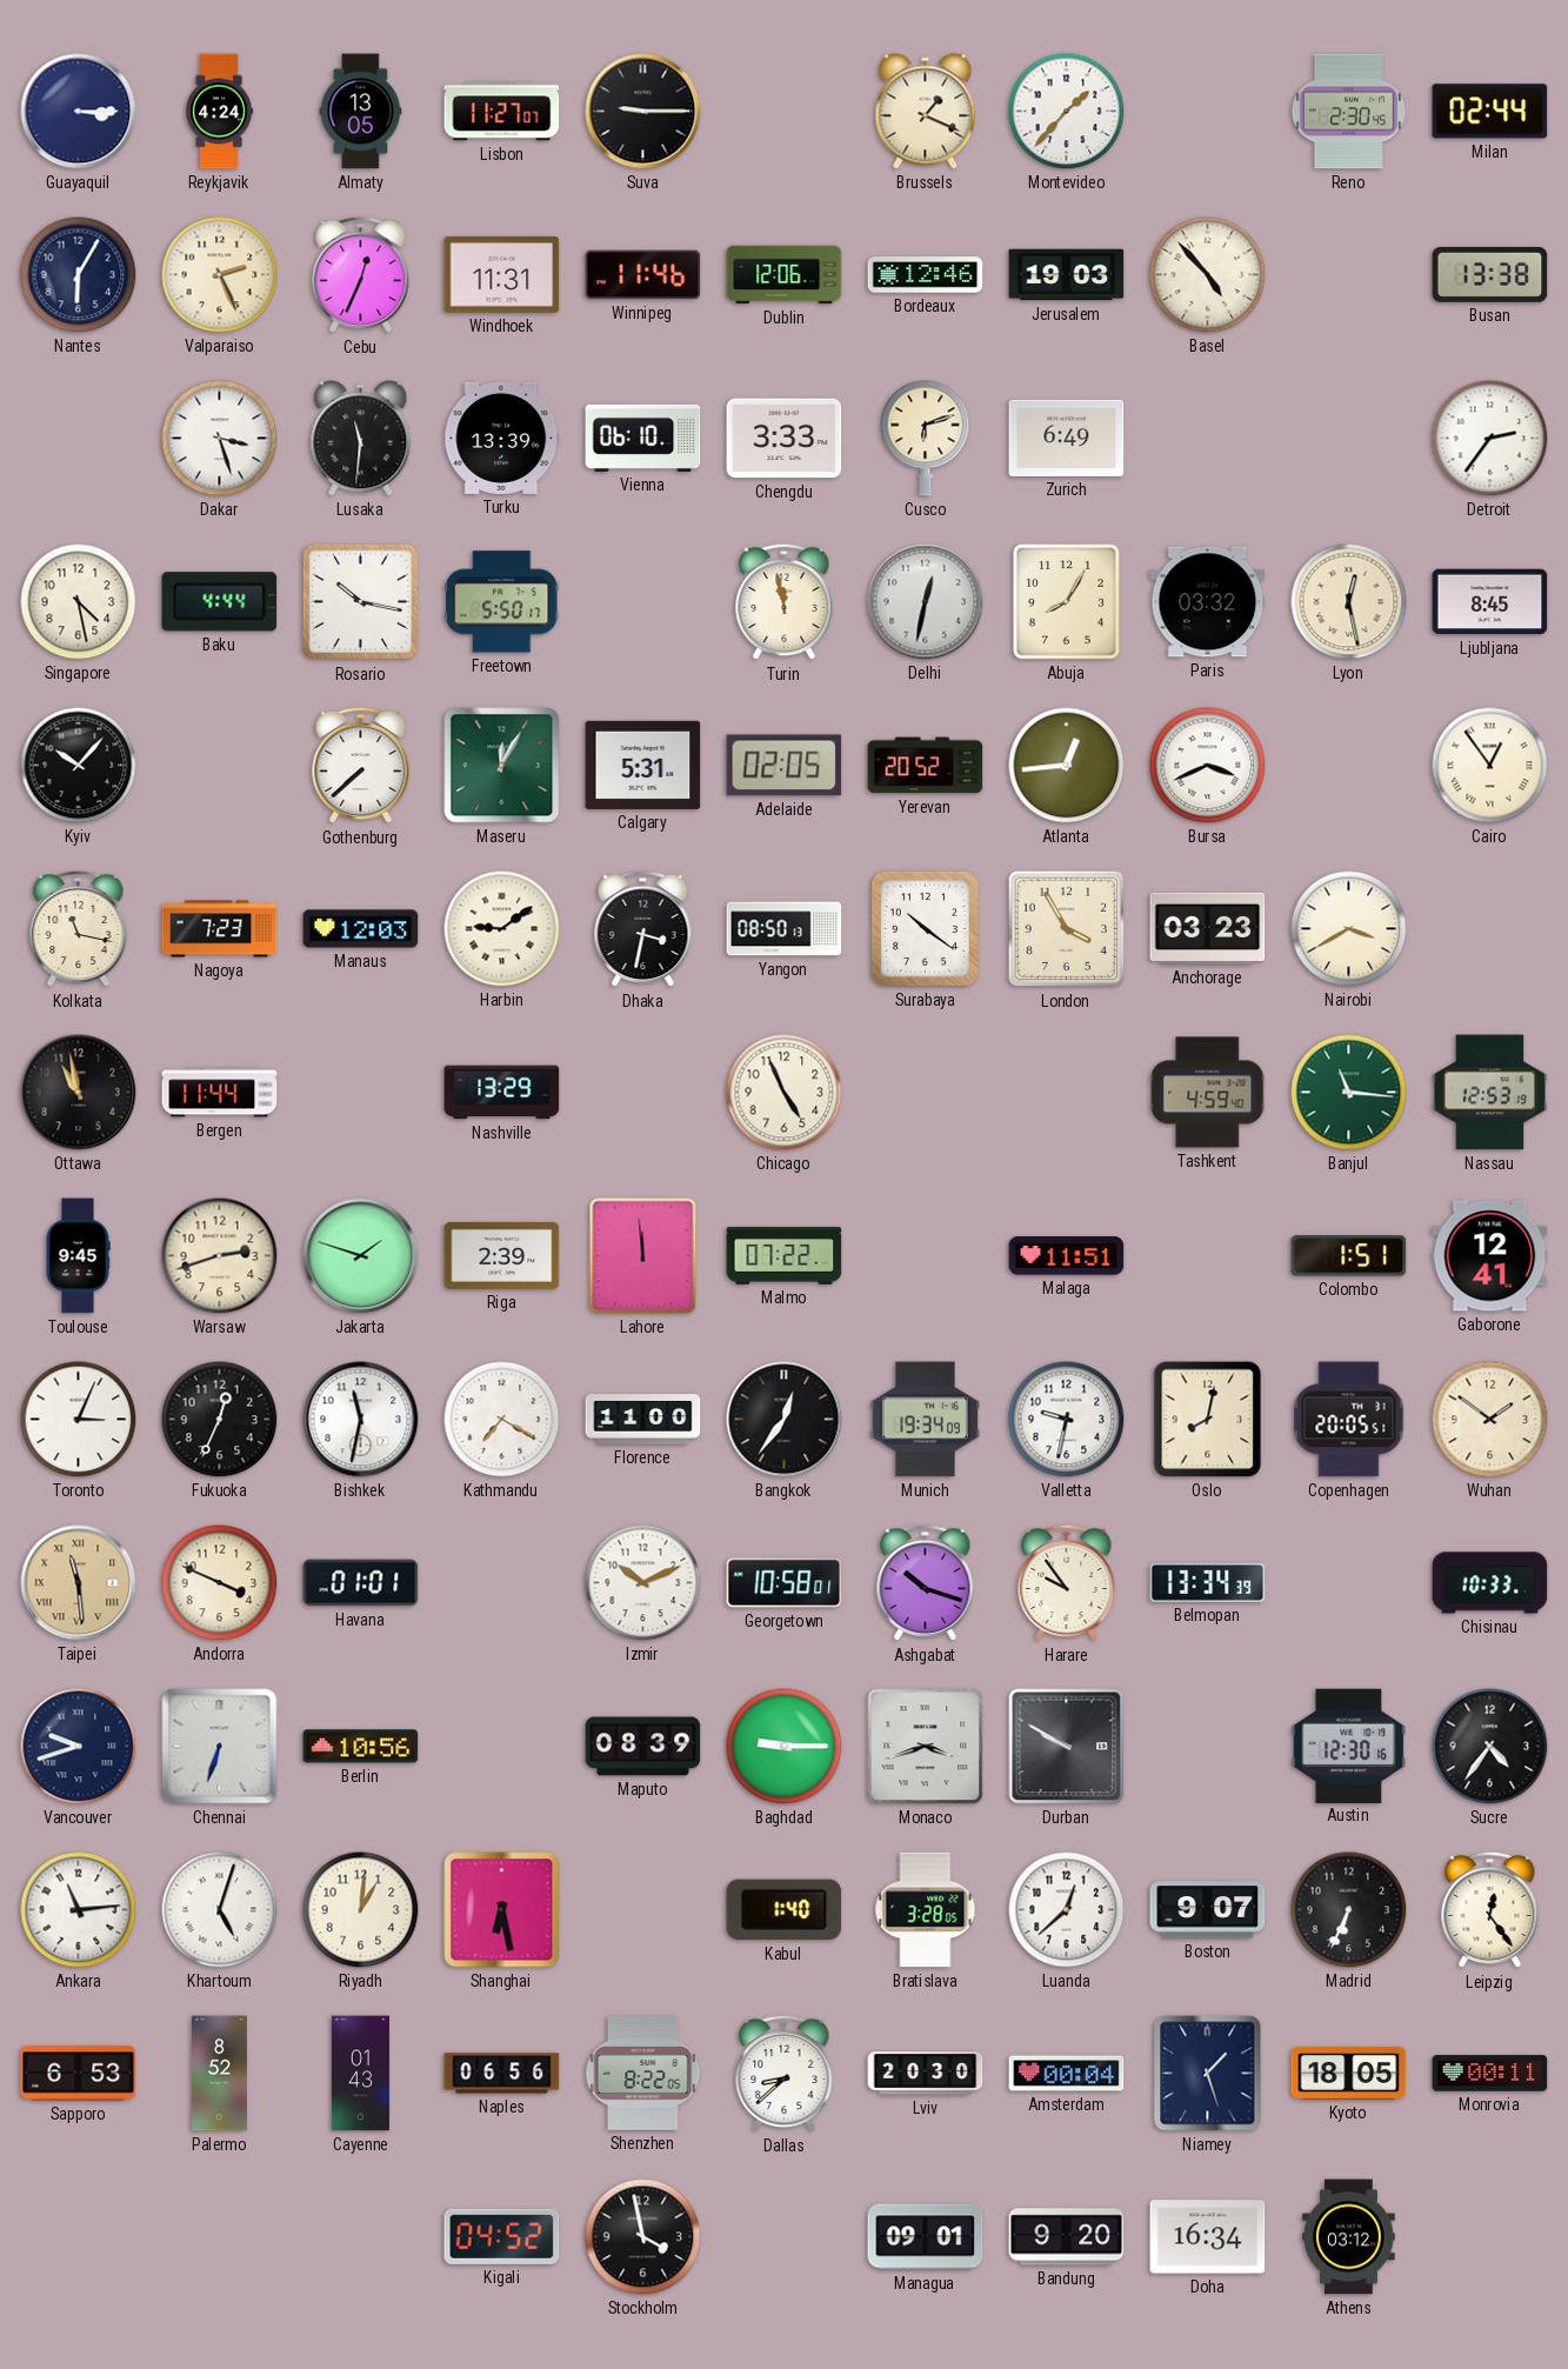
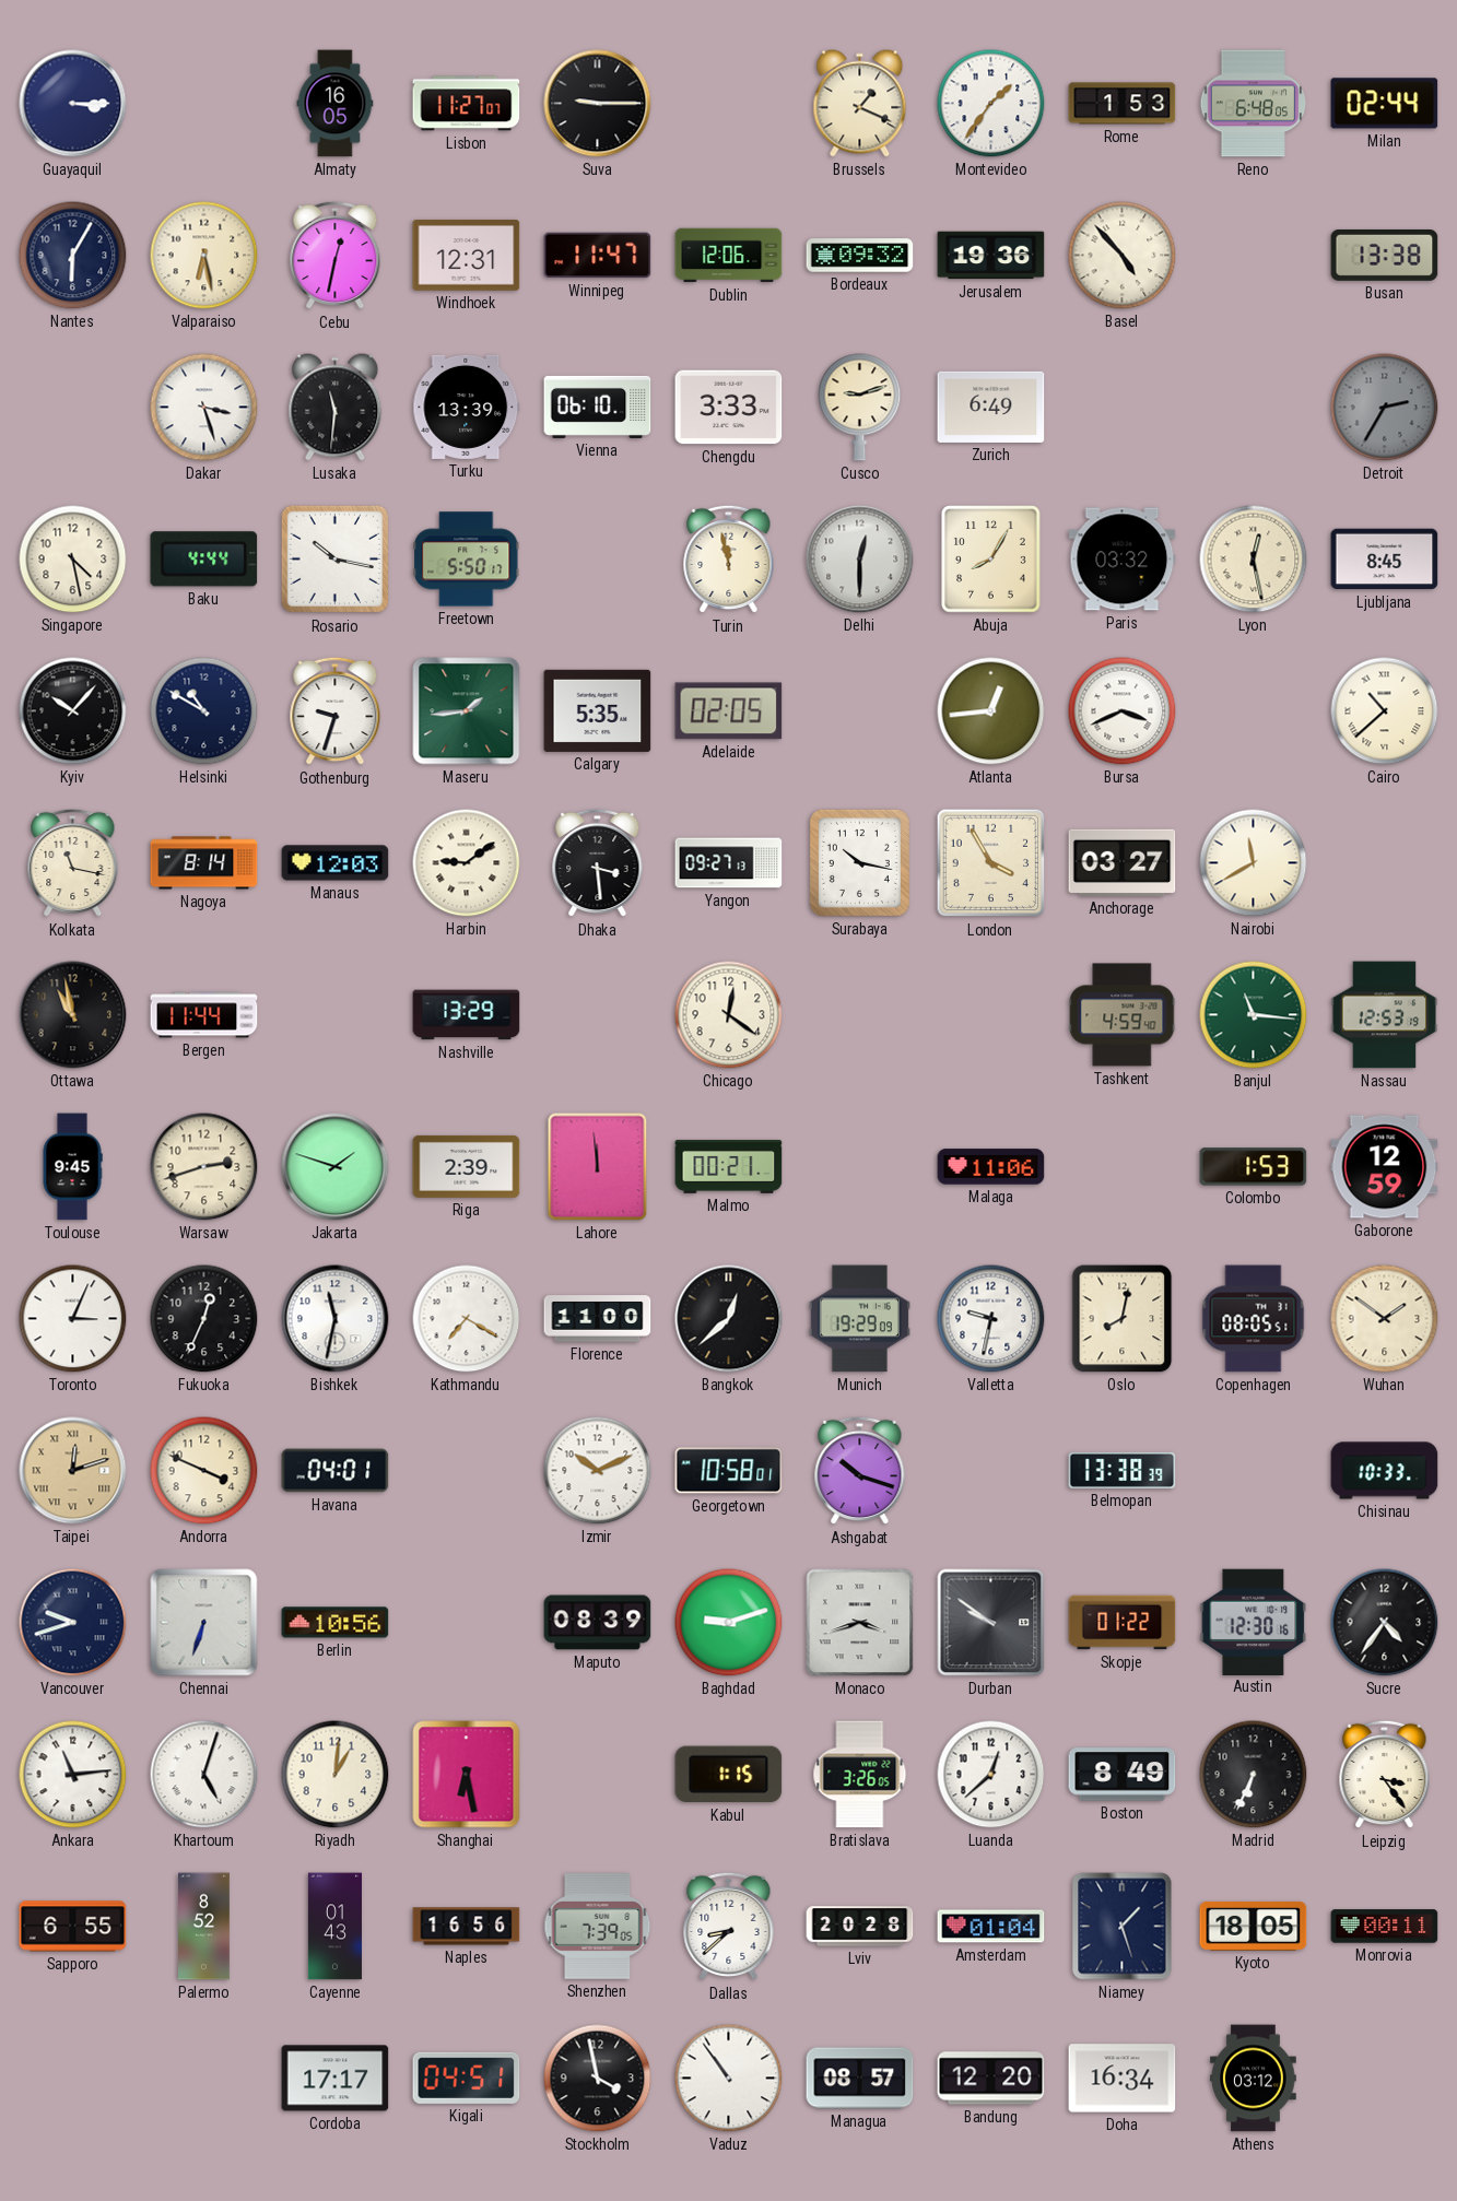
Reykjavik: 4:24 -> none (220, 112)
Almaty: 13:05 -> 16:05 (336, 104)
Montevideo: 1:37 -> 1:36 (991, 104)
Rome: none -> 1:53 (1123, 104)
Reno: 2:30 -> 6:48 (1254, 104)
Valparaiso: 2:26 -> 6:28 (204, 256)
Cebu: 12:34 -> 12:32 (336, 256)
Windhoek: 11:31 -> 12:31 (467, 255)
Winnipeg: 11:46 -> 11:47 (598, 256)
Bordeaux: 12:46 -> 09:32 (860, 256)
Jerusalem: 19:03 -> 19:36 (991, 256)
Cusco: 6:12 -> 9:12 (860, 408)
Detroit: 2:36 -> 2:35 (1385, 408)
Detroit dial: white -> grey (1385, 408)
Delhi: 12:32 -> 12:30 (860, 560)
Helsinki: none -> 10:50 (204, 711)
Gothenburg: 7:38 -> 9:33 (336, 711)
Maseru: 12:05 -> 1:44 (467, 711)
Calgary: 5:31 -> 5:35 (598, 710)
Yerevan: 20:52 -> none (926, 766)
Cairo: 12:54 -> 10:38 (1385, 711)
Nagoya: 7:23 -> 8:14 (204, 863)
Dhaka: 3:32 -> 3:29 (598, 863)
Yangon: 08:50 -> 09:27 (729, 863)
Surabaya: 10:21 -> 10:17 (859, 862)
Anchorage: 03:23 -> 03:27 (1123, 862)
Nairobi: 3:40 -> 11:40 (1254, 863)
Chicago: 4:56 -> 12:21 (729, 1015)
Malmo: 07:22 -> 00:21 (729, 1166)
Malaga: 11:51 -> 11:06 (991, 1167)
Colombo: 1:51 -> 1:53 (1254, 1167)
Gaborone: 12:41 -> 12:59 (1385, 1167)
Bangkok: 12:36 -> 12:38 (729, 1319)
Munich: 19:34 -> 19:29 (859, 1319)
Copenhagen: 20:05 -> 08:05 (1254, 1319)
Taipei: 11:29 -> 12:12 (73, 1471)
Havana: 01:01 -> 04:01 (336, 1471)
Harare: 9:54 -> none (1067, 1583)
Belmopan: 13:34 -> 13:38 (1123, 1470)
Baghdad: 9:15 -> 9:12 (729, 1623)
Durban: 9:50 -> 9:51 (991, 1623)
Skopje: none -> 01:22 (1123, 1623)
Kabul: 1:40 -> 1:15 (729, 1775)
Bratislava: 3:28 -> 3:26 (860, 1775)
Boston: 9:07 -> 8:49 (1123, 1775)
Leipzig: 12:24 -> 3:24 (1385, 1775)
Sapporo: 6:53 -> 6:55 (73, 1927)
Naples: 06:56 -> 16:56 (467, 1927)
Shenzhen: 8:22 -> 7:39 (598, 1927)
Lviv: 20:30 -> 20:28 (860, 1927)
Amsterdam: 00:04 -> 01:04 (991, 1927)
Cordoba: none -> 17:17 (336, 2079)
Kigali: 04:52 -> 04:51 (467, 2078)
Vaduz: none -> 10:54 (729, 2079)
Managua: 09:01 -> 08:57 (860, 2079)
Bandung: 9:20 -> 12:20 (991, 2079)
